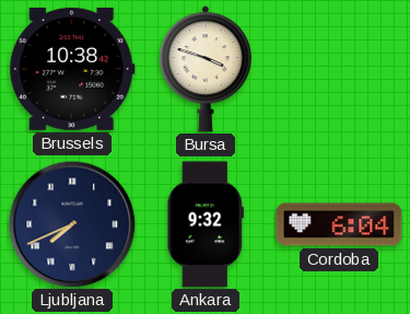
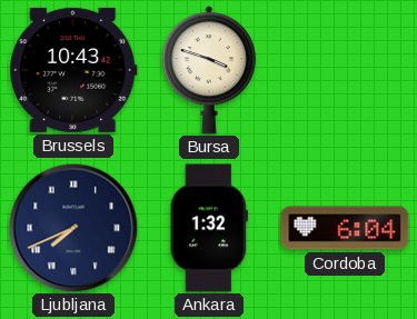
Brussels: 10:38 -> 10:43 (73, 70)
Ankara: 9:32 -> 1:32 (209, 228)
